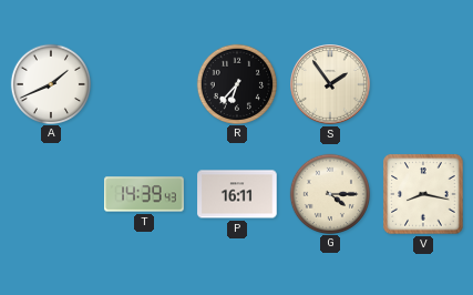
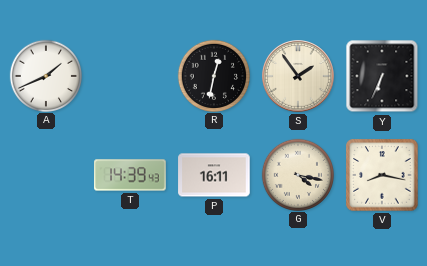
R: 6:37 -> 12:32 (213, 75)
Y: none -> 6:34 (382, 76)
G: 4:15 -> 4:17 (297, 174)
